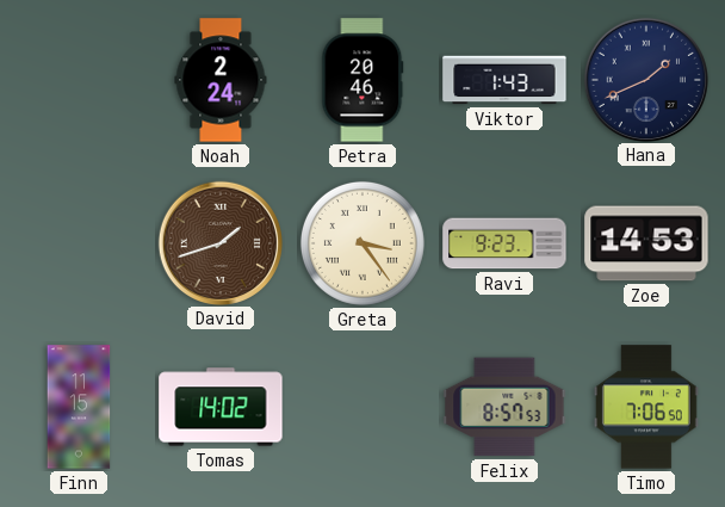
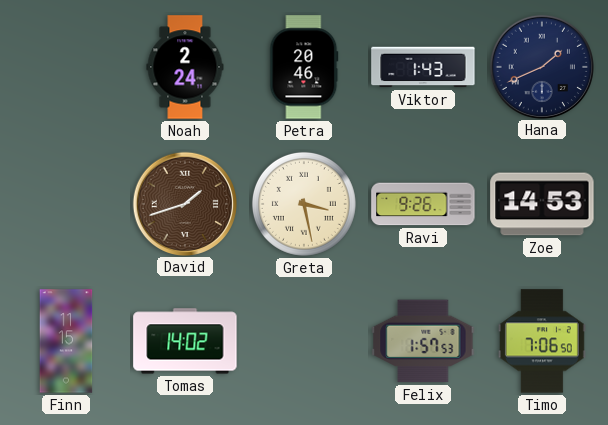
Greta: 3:24 -> 3:28 (304, 204)
Ravi: 9:23 -> 9:26 (423, 204)
Felix: 8:57 -> 1:57 (423, 341)
